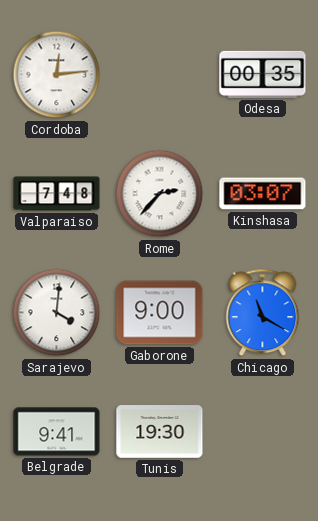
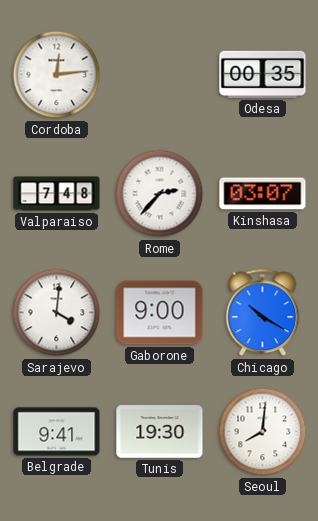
Chicago: 11:20 -> 10:20 (263, 313)
Seoul: none -> 8:01 (263, 432)
